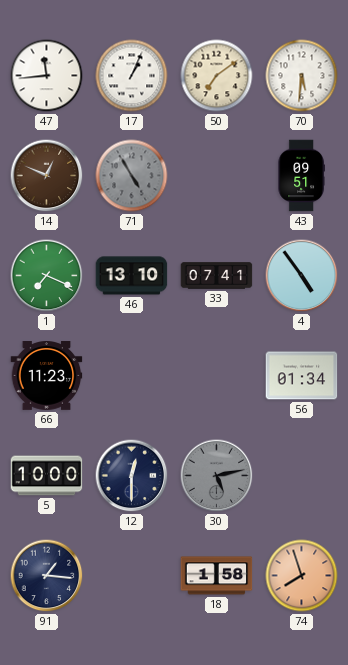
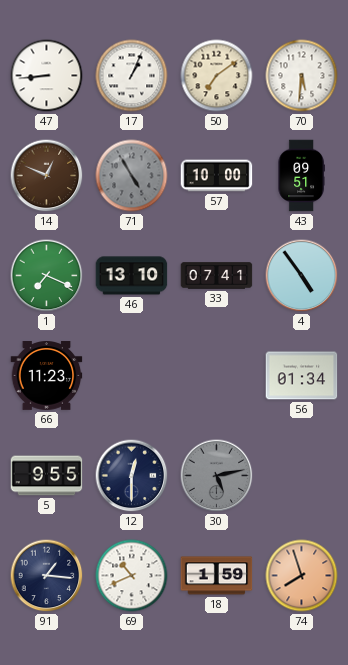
47: 11:44 -> 8:44 (47, 76)
57: none -> 10:00 (217, 176)
5: 10:00 -> 9:55 (47, 476)
69: none -> 10:41 (132, 576)
18: 1:58 -> 1:59 (217, 576)
